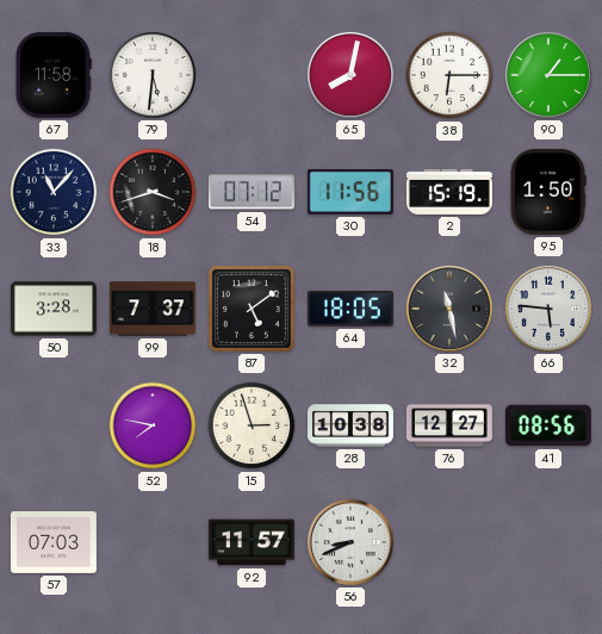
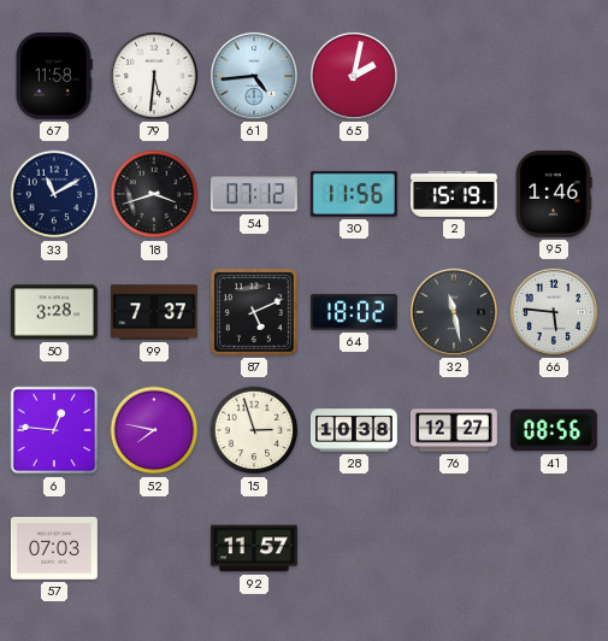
61: none -> 4:44 (254, 76)
65: 8:02 -> 2:02 (354, 76)
38: 6:15 -> none (449, 75)
90: 1:15 -> none (548, 75)
33: 11:07 -> 11:10 (54, 194)
95: 1:50 -> 1:46 (554, 194)
87: 5:09 -> 5:11 (254, 312)
64: 18:05 -> 18:02 (354, 312)
6: none -> 12:46 (54, 430)
56: 8:41 -> none (350, 542)
